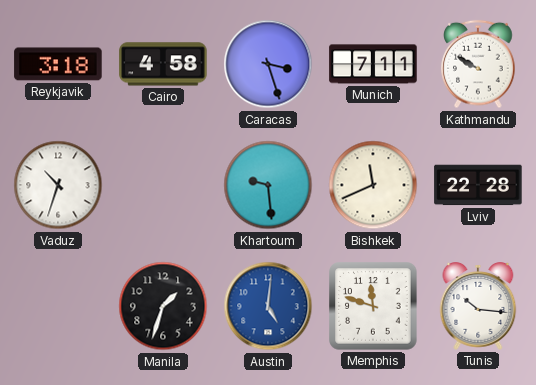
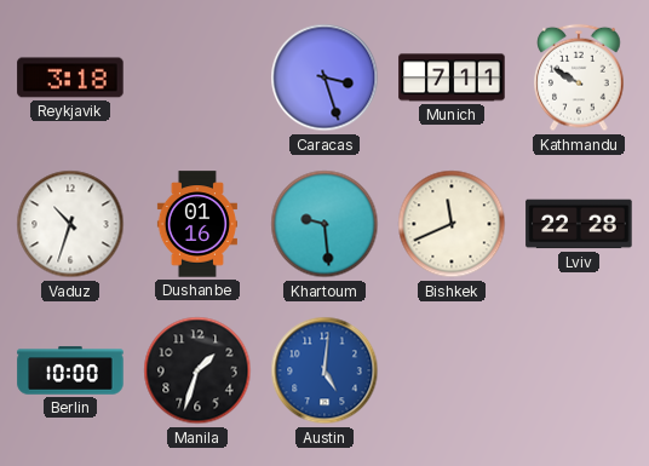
Cairo: 4:58 -> none (163, 64)
Dushanbe: none -> 01:16 (197, 224)
Berlin: none -> 10:00 (70, 370)
Memphis: 11:48 -> none (373, 306)
Tunis: 10:16 -> none (478, 306)
